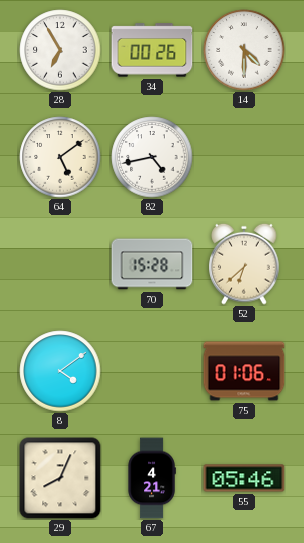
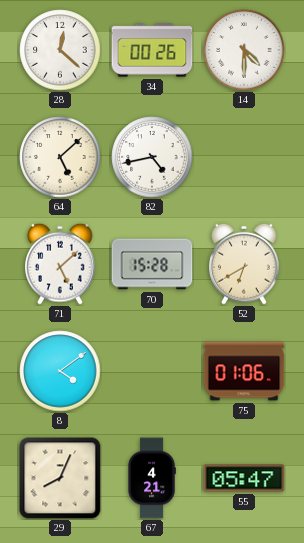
28: 6:55 -> 12:22 (60, 50)
64: 5:09 -> 5:08 (60, 157)
71: none -> 5:08 (60, 264)
52: 6:38 -> 6:40 (244, 264)
55: 05:46 -> 05:47 (244, 478)
